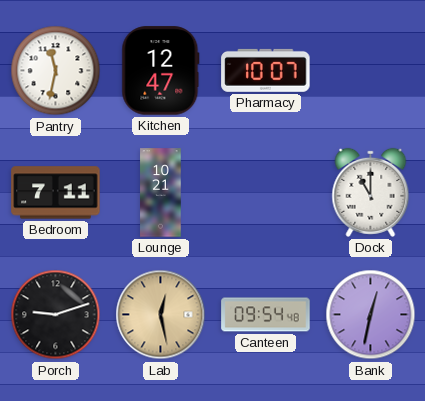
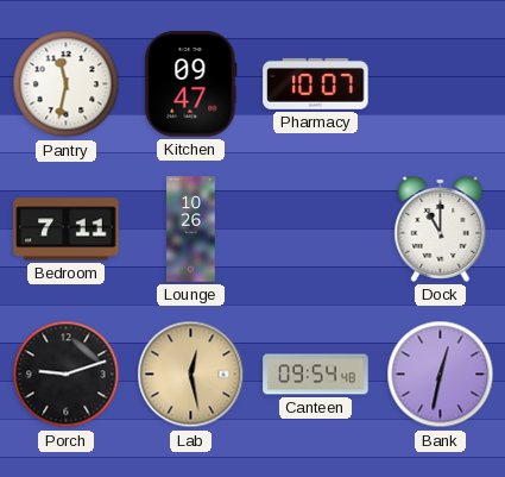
Kitchen: 12:47 -> 09:47 (191, 84)
Lounge: 10:21 -> 10:26 (191, 230)
